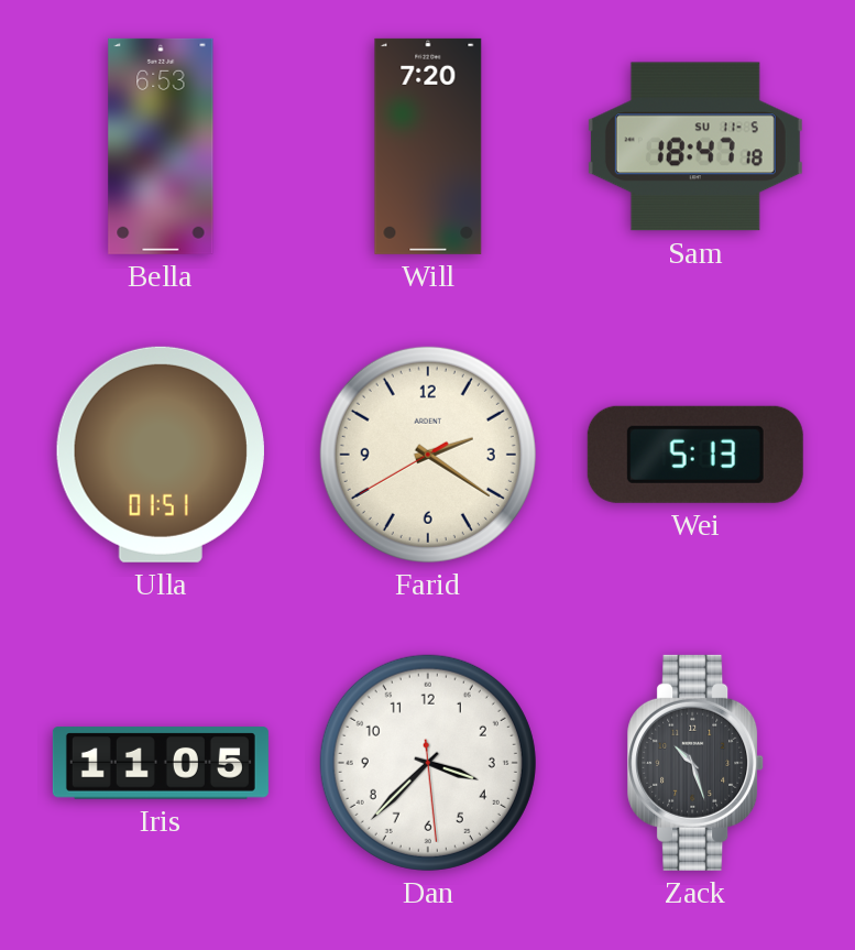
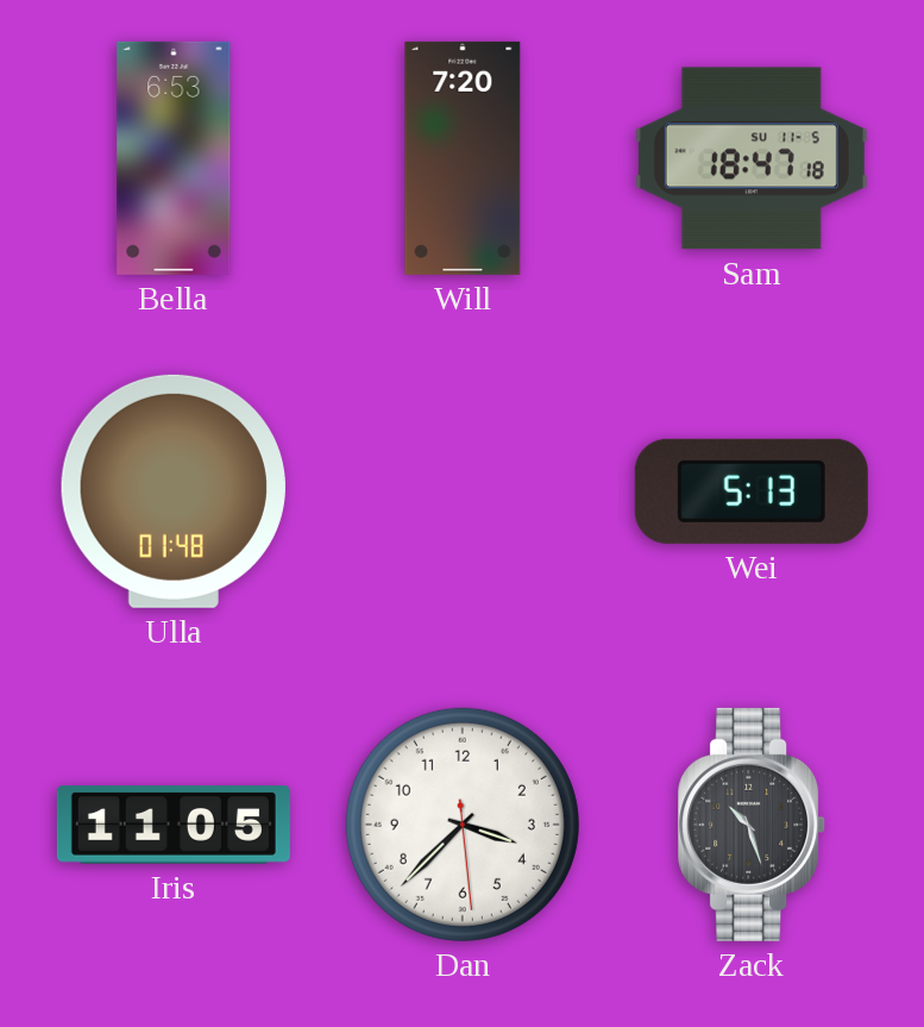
Ulla: 01:51 -> 01:48 (174, 491)
Farid: 2:20 -> none (428, 455)
